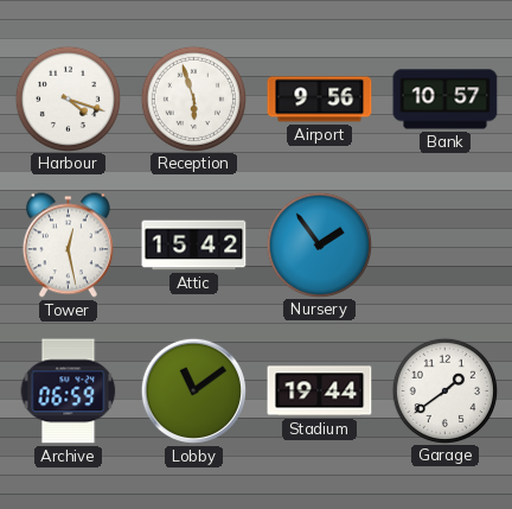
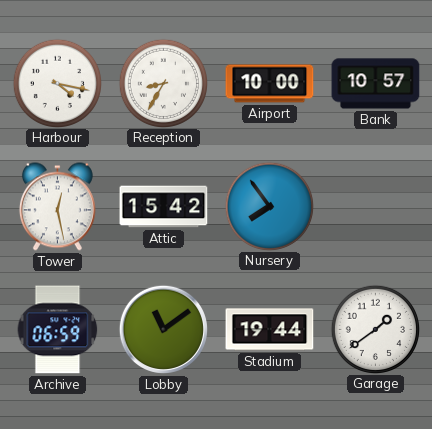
Harbour: 4:18 -> 4:17 (57, 83)
Reception: 5:57 -> 8:35 (163, 83)
Airport: 9:56 -> 10:00 (270, 84)
Nursery: 1:54 -> 7:54 (269, 206)
